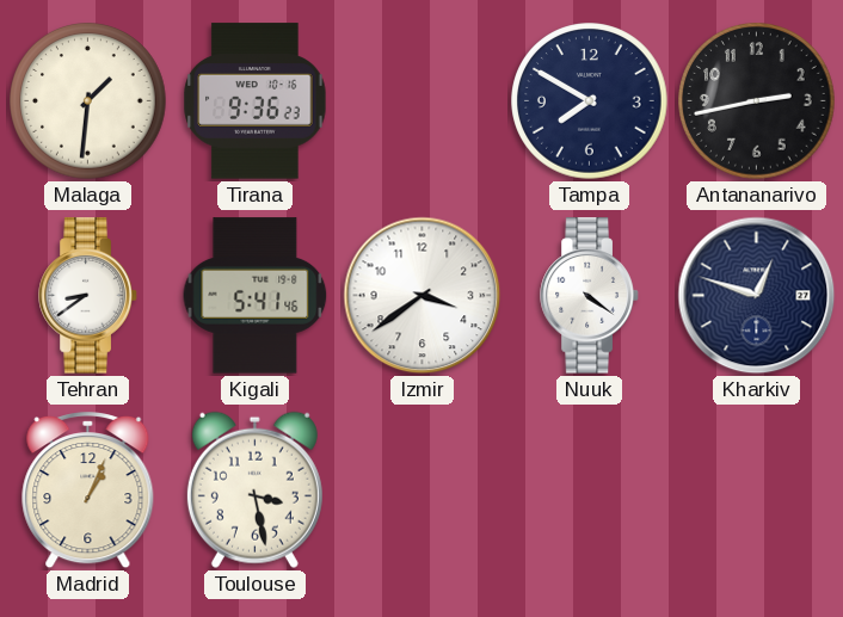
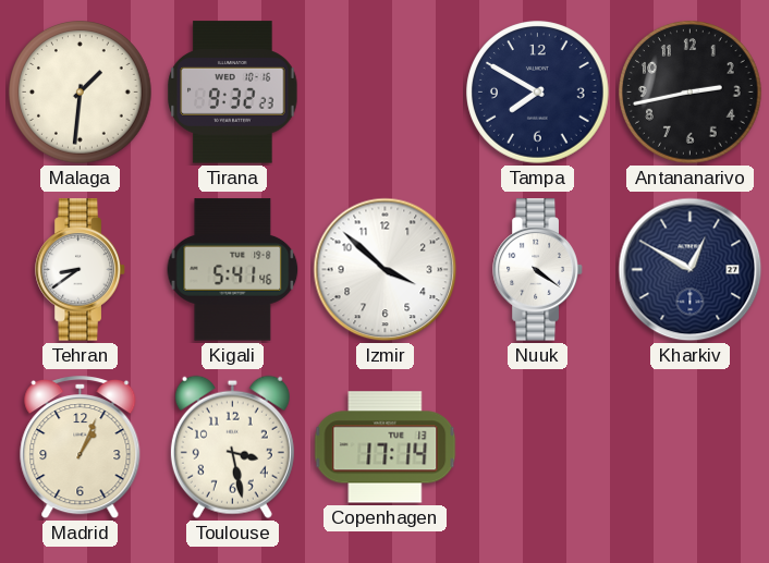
Tirana: 9:36 -> 9:32 (233, 93)
Izmir: 3:39 -> 3:52 (386, 270)
Kharkiv: 12:48 -> 12:50 (691, 270)
Copenhagen: none -> 17:14 (386, 448)
